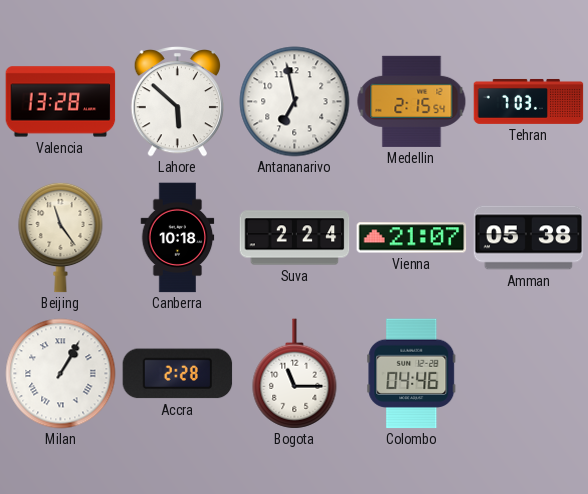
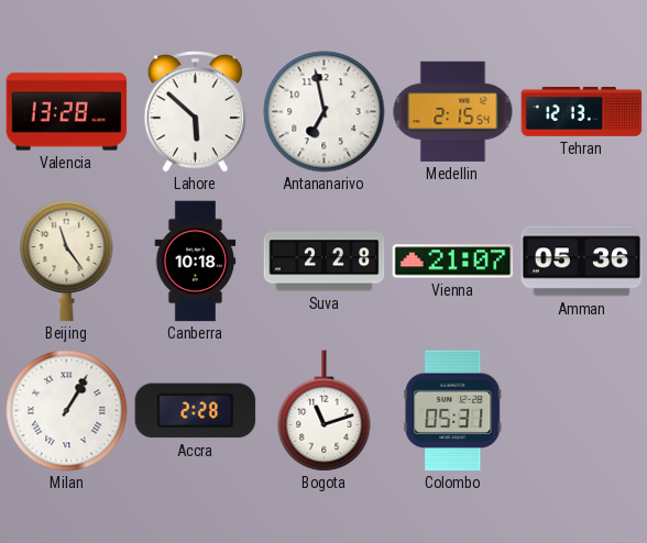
Tehran: 7:03 -> 12:13 (582, 111)
Suva: 2:24 -> 2:28 (325, 262)
Amman: 05:38 -> 05:36 (582, 262)
Bogota: 11:15 -> 11:12 (325, 411)
Colombo: 04:46 -> 05:31 (453, 411)
